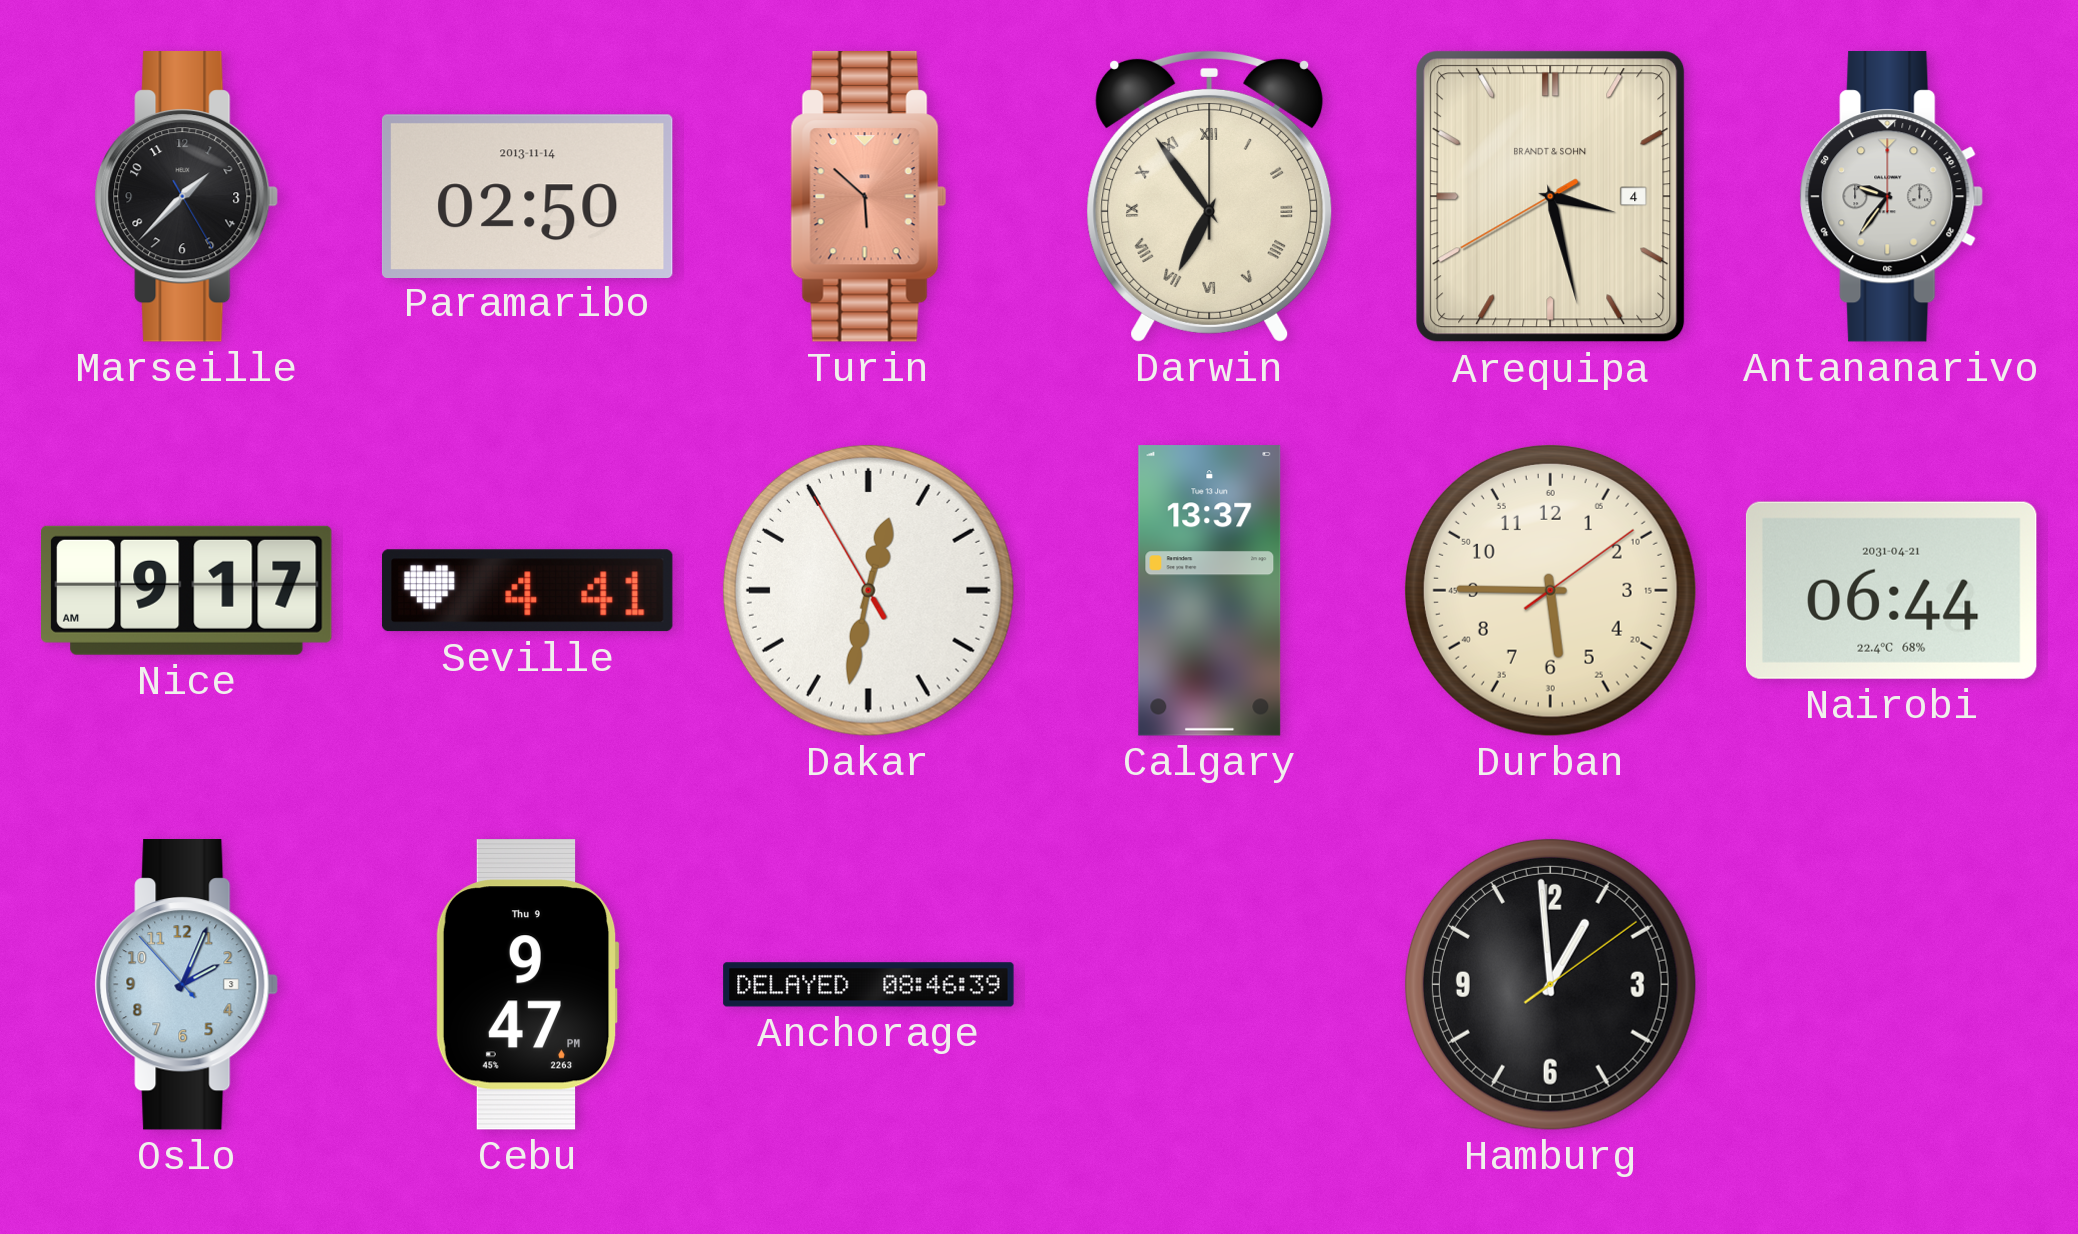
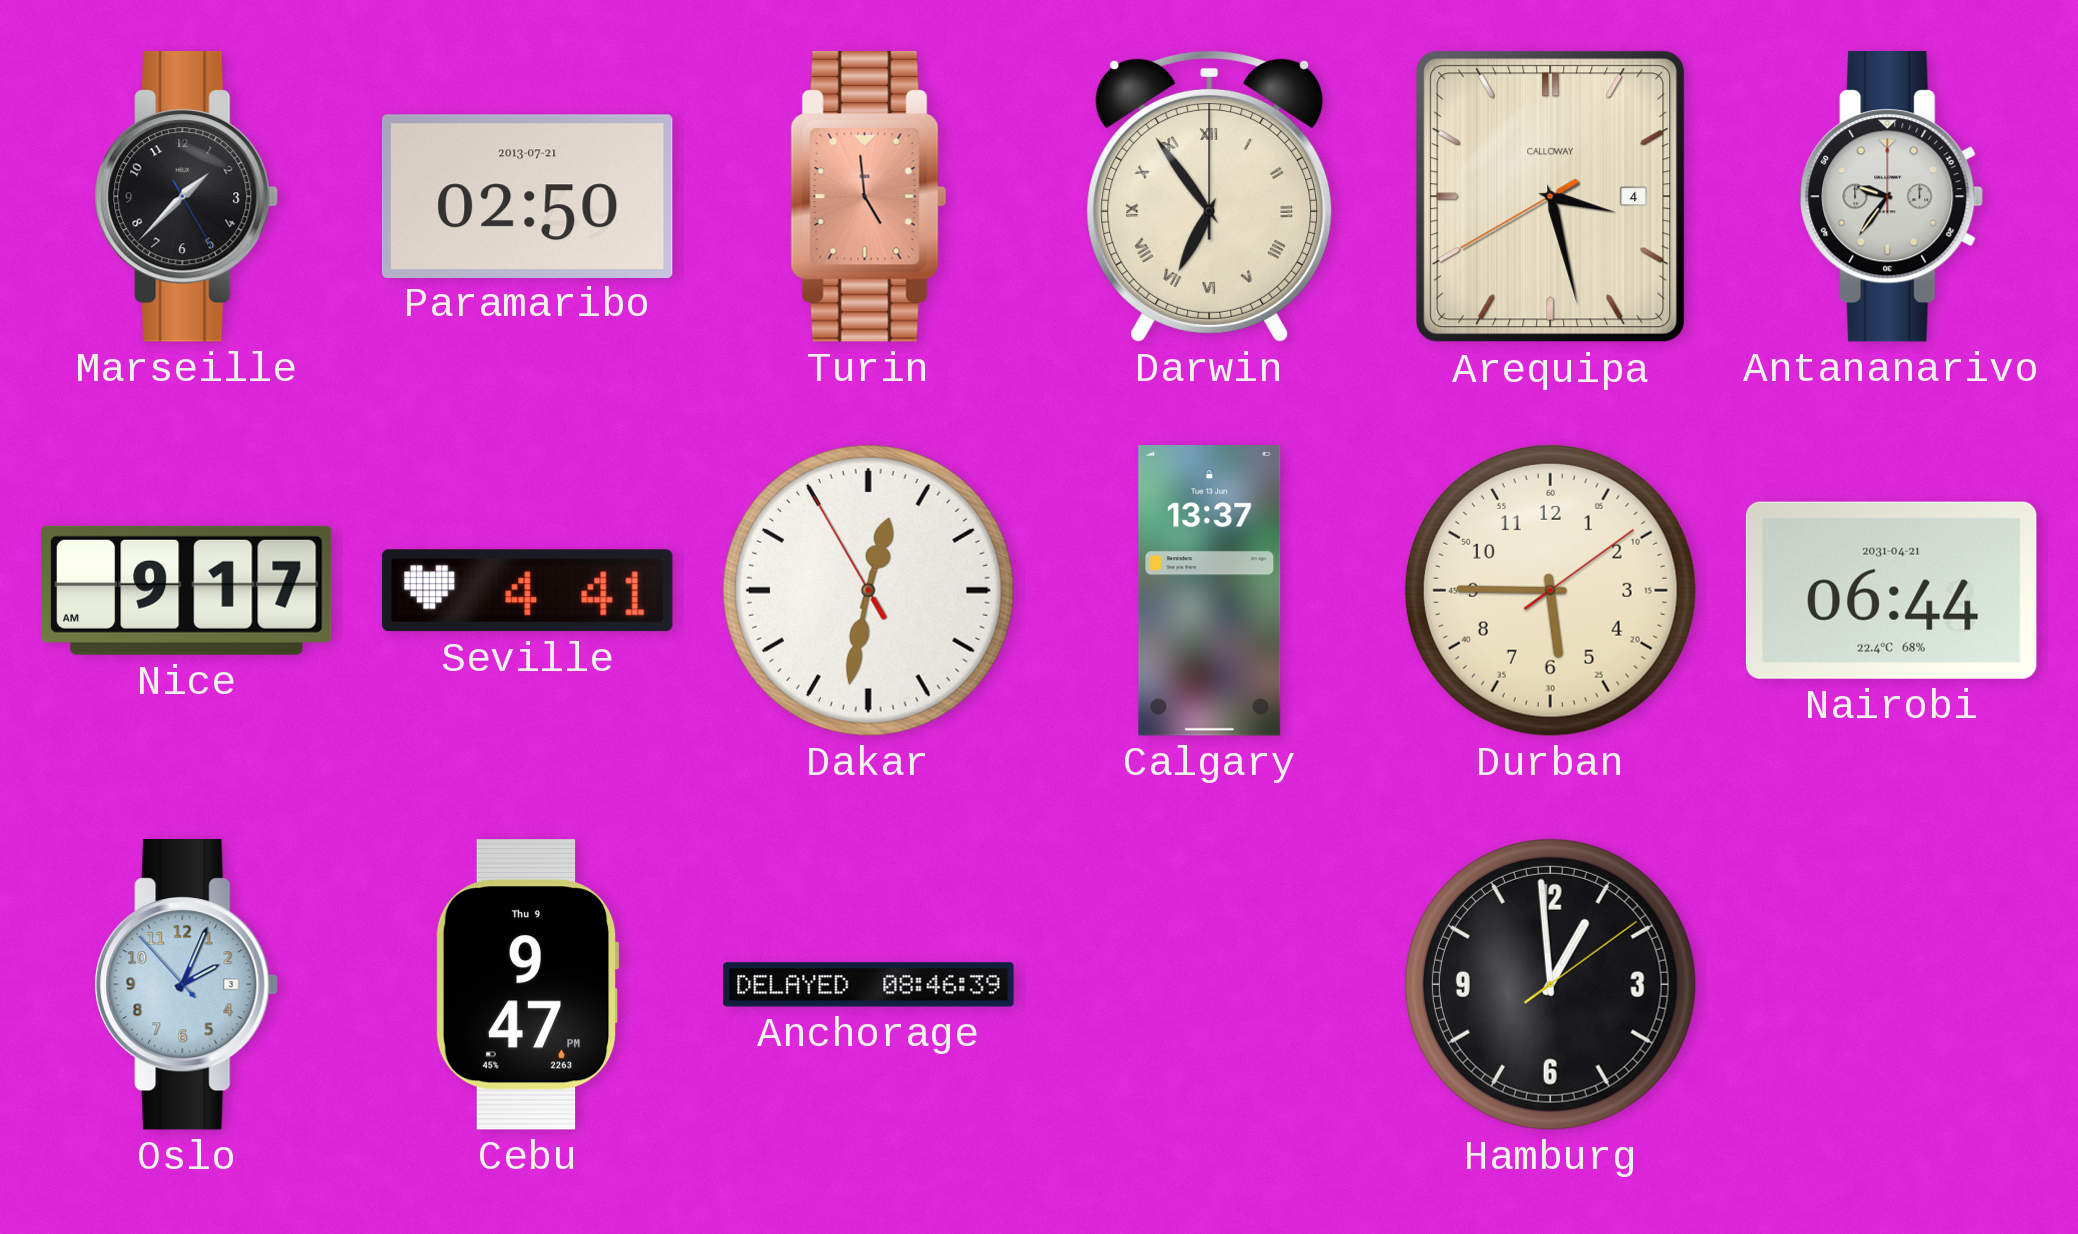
Paramaribo date: 2013-11-14 -> 2013-07-21 (527, 196)
Turin: 5:52 -> 4:59 (868, 197)
Arequipa brand: BRANDT & SOHN -> CALLOWAY (1551, 197)
